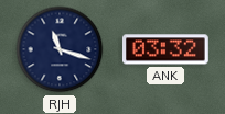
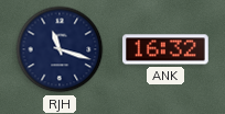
ANK: 03:32 -> 16:32 (167, 49)
